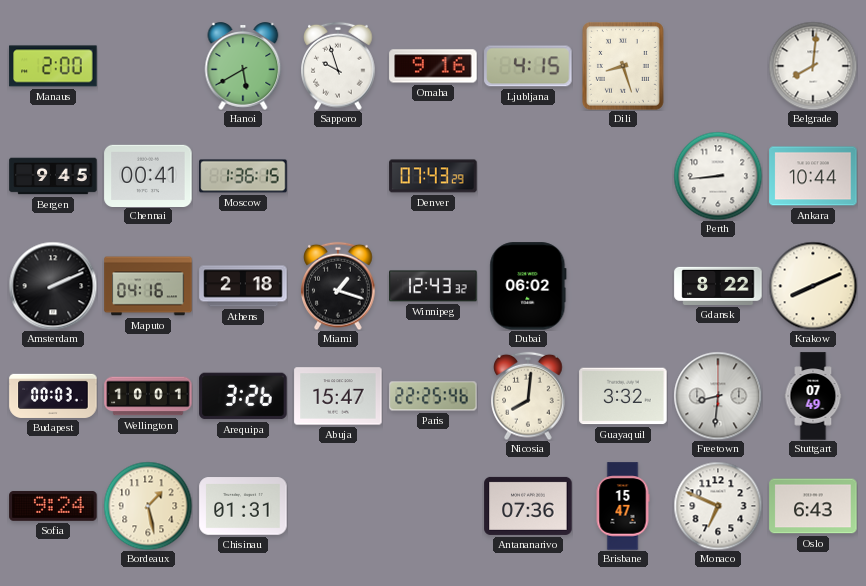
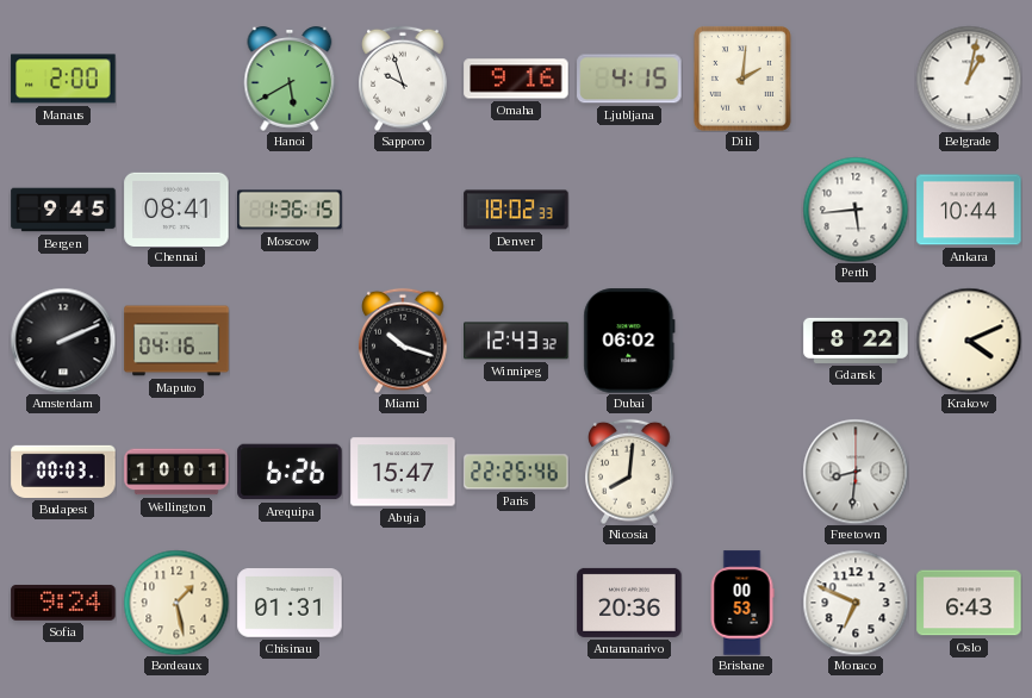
Dili: 8:27 -> 2:01 (742, 79)
Belgrade: 8:01 -> 1:02 (969, 79)
Chennai: 00:41 -> 08:41 (176, 208)
Denver: 07:43 -> 18:02 (516, 210)
Perth: 8:44 -> 5:44 (856, 210)
Athens: 2:18 -> none (243, 286)
Miami: 1:18 -> 10:18 (403, 341)
Krakow: 8:11 -> 4:11 (969, 341)
Arequipa: 3:26 -> 6:26 (290, 472)
Guayaquil: 3:32 -> none (623, 396)
Stuttgart: 07:49 -> none (813, 396)
Antananarivo: 07:36 -> 20:36 (629, 603)
Brisbane: 15:47 -> 00:53 (742, 603)
